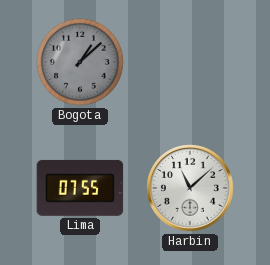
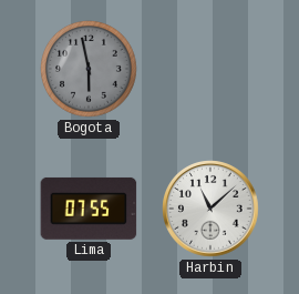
Bogota: 1:08 -> 5:58 (90, 70)
